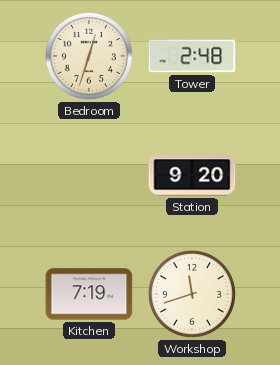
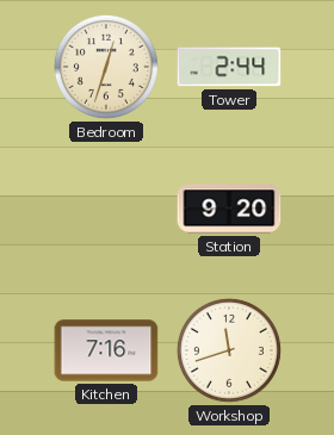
Tower: 2:48 -> 2:44 (229, 67)
Kitchen: 7:19 -> 7:16 (106, 350)
